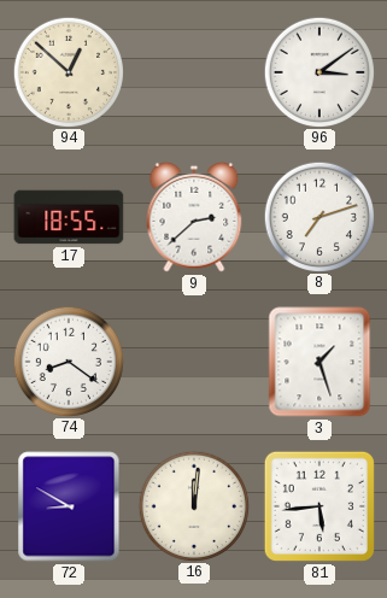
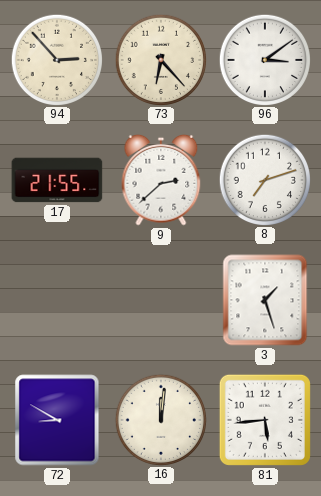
94: 12:52 -> 2:53 (56, 59)
73: none -> 6:23 (160, 59)
17: 18:55 -> 21:55 (57, 180)
74: 8:21 -> none (68, 360)
